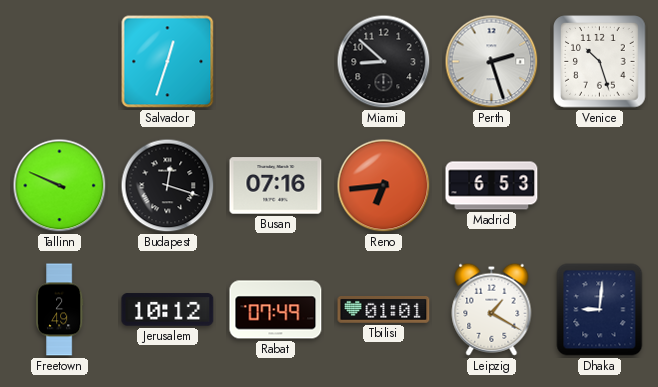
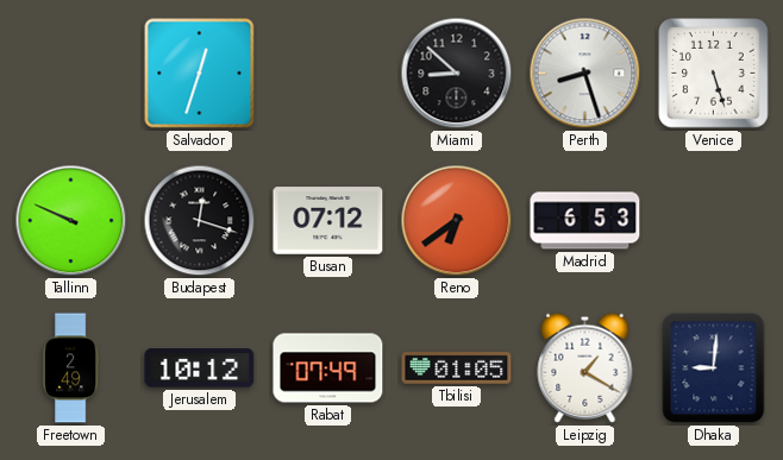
Perth: 2:27 -> 8:27 (585, 74)
Venice: 10:27 -> 5:27 (714, 74)
Busan: 07:16 -> 07:12 (328, 221)
Reno: 6:44 -> 6:39 (457, 221)
Tbilisi: 01:01 -> 01:05 (457, 368)
